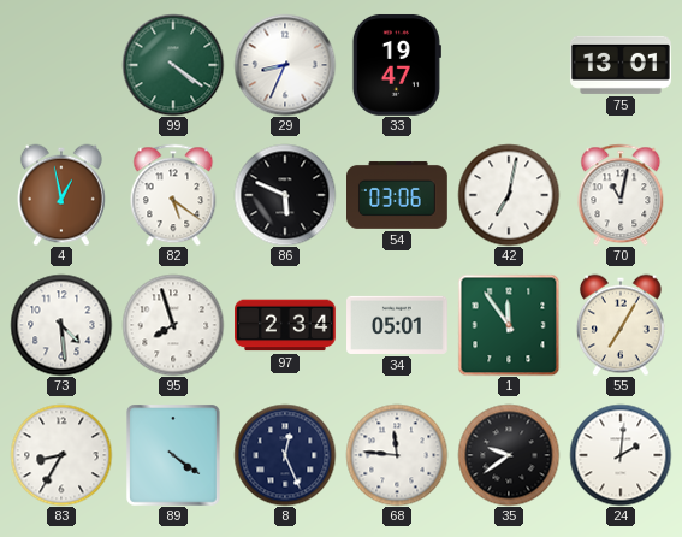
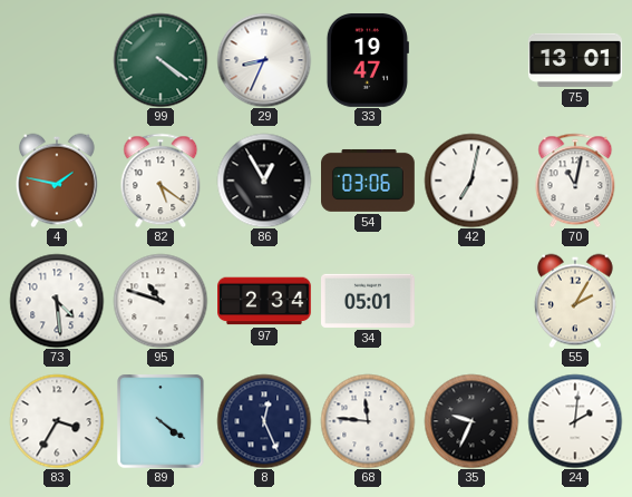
4: 12:58 -> 1:47 (57, 181)
86: 5:49 -> 12:55 (264, 181)
95: 7:57 -> 10:48 (161, 301)
1: 11:54 -> none (509, 325)
55: 7:05 -> 2:05 (575, 301)
83: 8:35 -> 3:35 (57, 421)
35: 9:39 -> 9:34 (471, 421)
